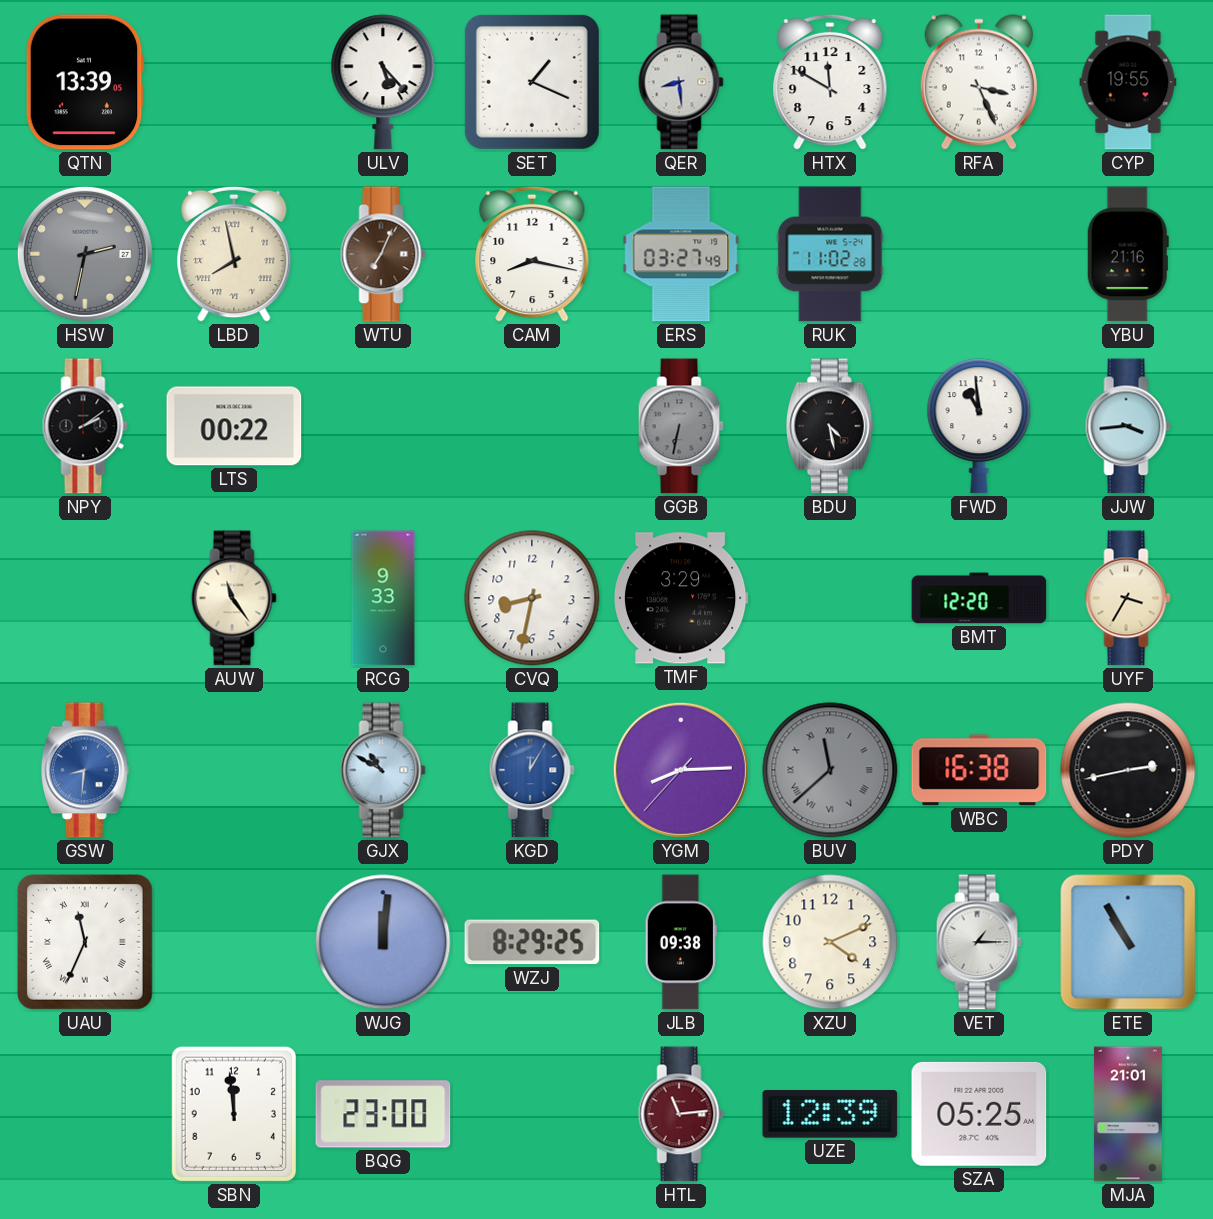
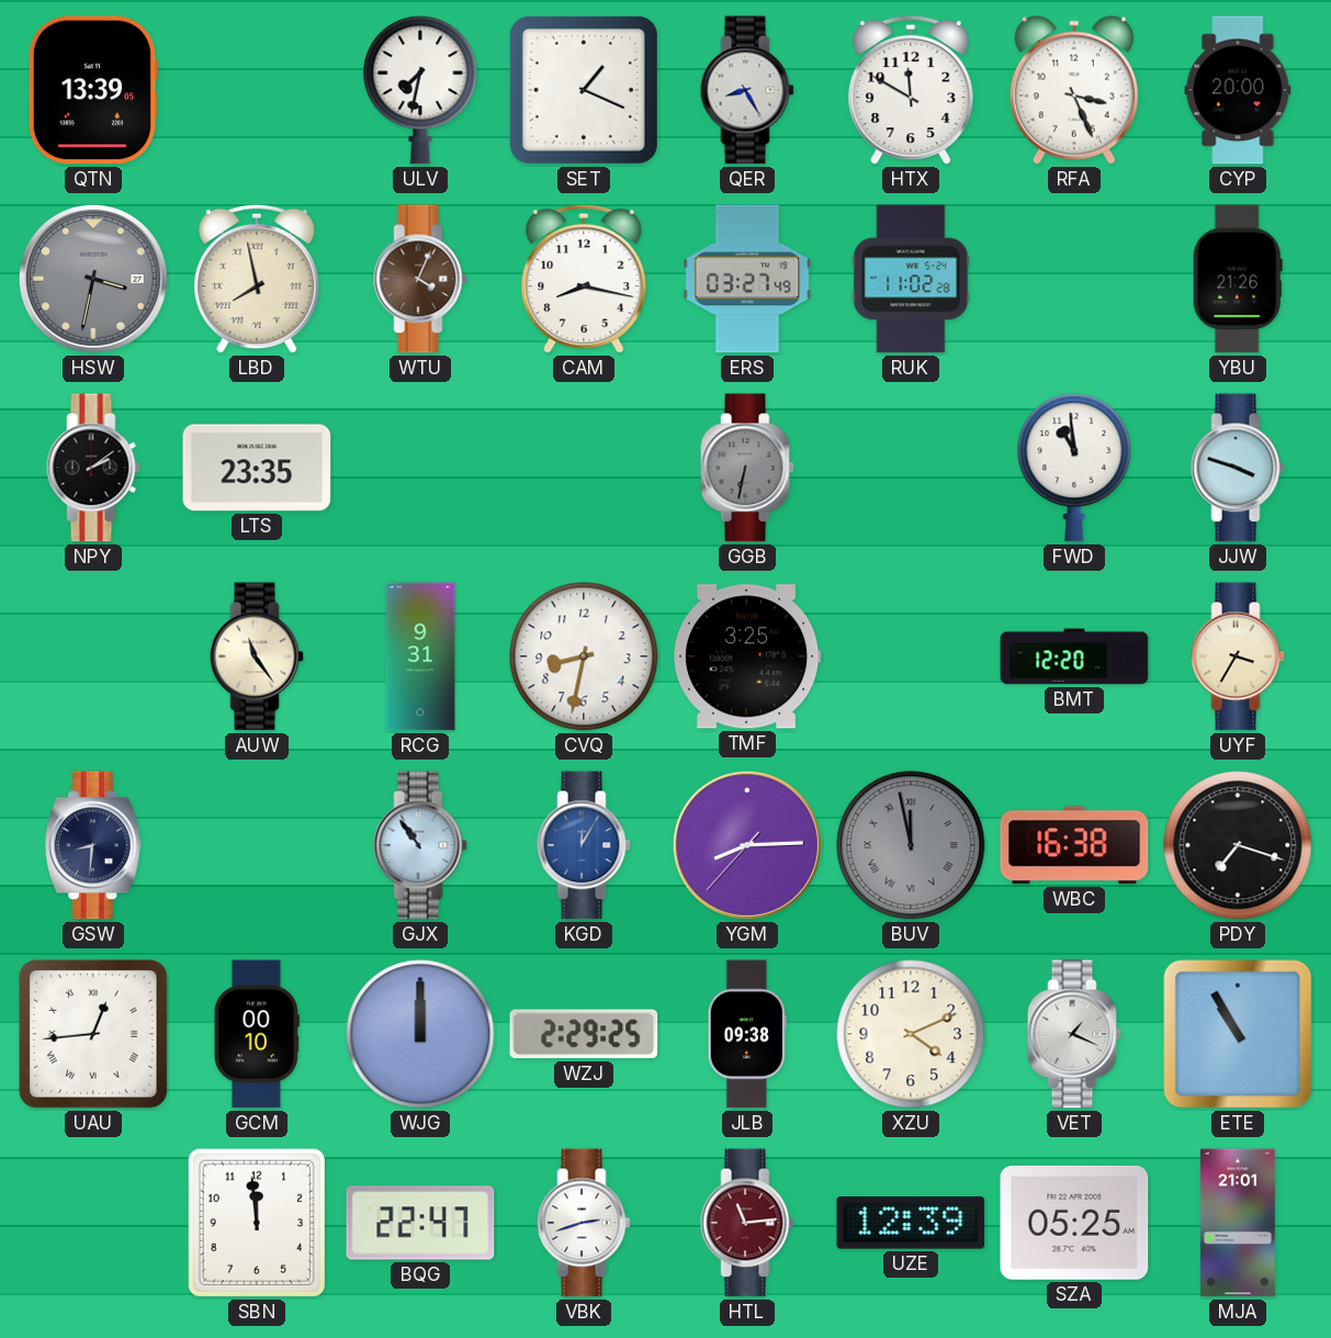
ULV: 5:23 -> 7:32 (420, 90)
QER: 8:29 -> 8:25 (747, 90)
CYP: 19:55 -> 20:00 (1238, 90)
HSW: 2:32 -> 3:32 (93, 279)
WTU: 7:04 -> 4:04 (420, 279)
YBU: 21:16 -> 21:26 (1238, 279)
LTS: 00:22 -> 23:35 (257, 468)
BDU: 4:28 -> none (830, 426)
JJW: 3:44 -> 3:48 (1238, 468)
RCG: 9:33 -> 9:31 (420, 656)
TMF: 3:29 -> 3:25 (747, 656)
GSW dial: blue -> navy (93, 845)
GJX: 10:50 -> 10:54 (420, 845)
BUV: 11:38 -> 11:58 (911, 845)
PDY: 2:43 -> 7:18 (1238, 845)
UAU: 11:34 -> 12:44 (93, 1034)
GCM: none -> 00:10 (257, 1034)
WJG: 12:01 -> 12:00 (420, 1034)
WZJ: 8:29 -> 2:29 (584, 1034)
VET: 1:15 -> 1:19 (1074, 1034)
BQG: 23:00 -> 22:47 (420, 1223)
VBK: none -> 2:42 (584, 1223)
